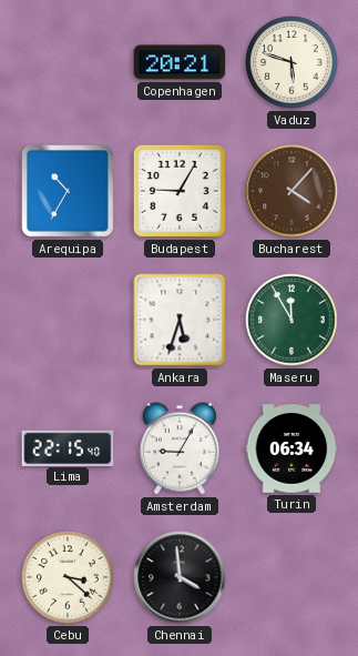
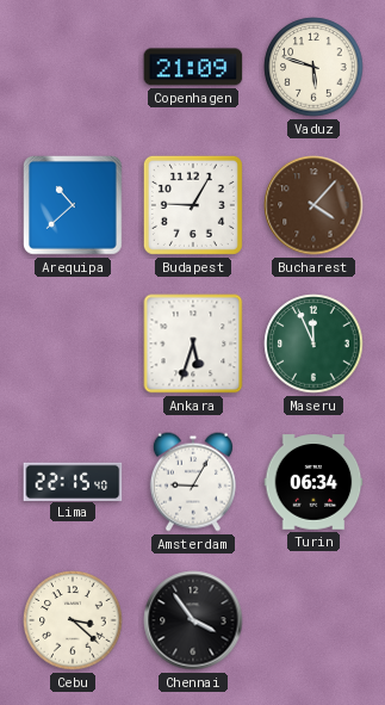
Copenhagen: 20:21 -> 21:09 (193, 67)
Arequipa: 10:35 -> 10:38 (74, 206)
Maseru: 11:55 -> 11:56 (313, 344)
Chennai: 3:59 -> 3:54 (193, 620)
